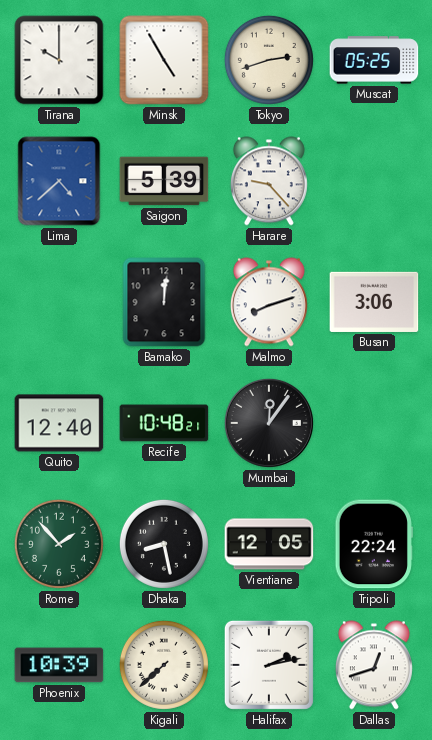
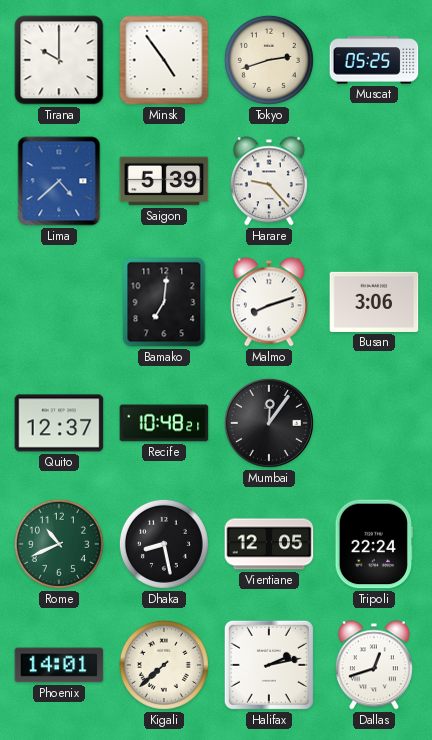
Minsk: 4:55 -> 4:54 (164, 60)
Bamako: 12:01 -> 7:01 (164, 302)
Quito: 12:40 -> 12:37 (59, 423)
Rome: 1:53 -> 10:41 (59, 544)
Phoenix: 10:39 -> 14:01 (59, 665)
